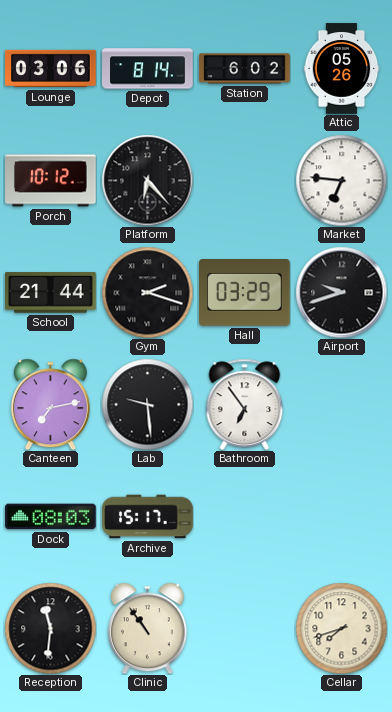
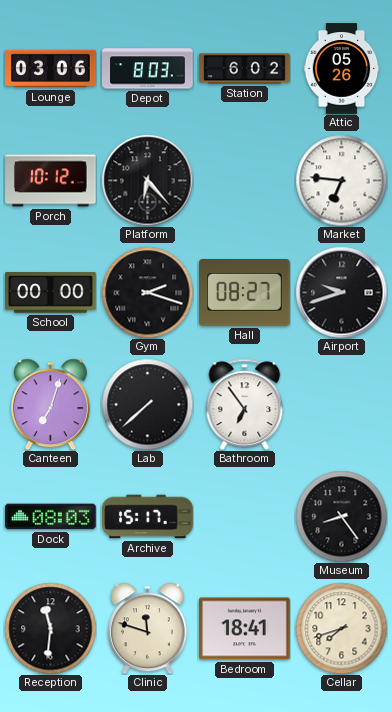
Depot: 8:14 -> 8:03 (148, 69)
School: 21:44 -> 00:00 (51, 293)
Hall: 03:29 -> 08:27 (245, 293)
Canteen: 7:13 -> 7:03 (50, 404)
Lab: 9:29 -> 7:38 (147, 404)
Museum: none -> 8:24 (341, 516)
Clinic: 10:54 -> 11:48 (147, 628)
Bedroom: none -> 18:41 (245, 629)
